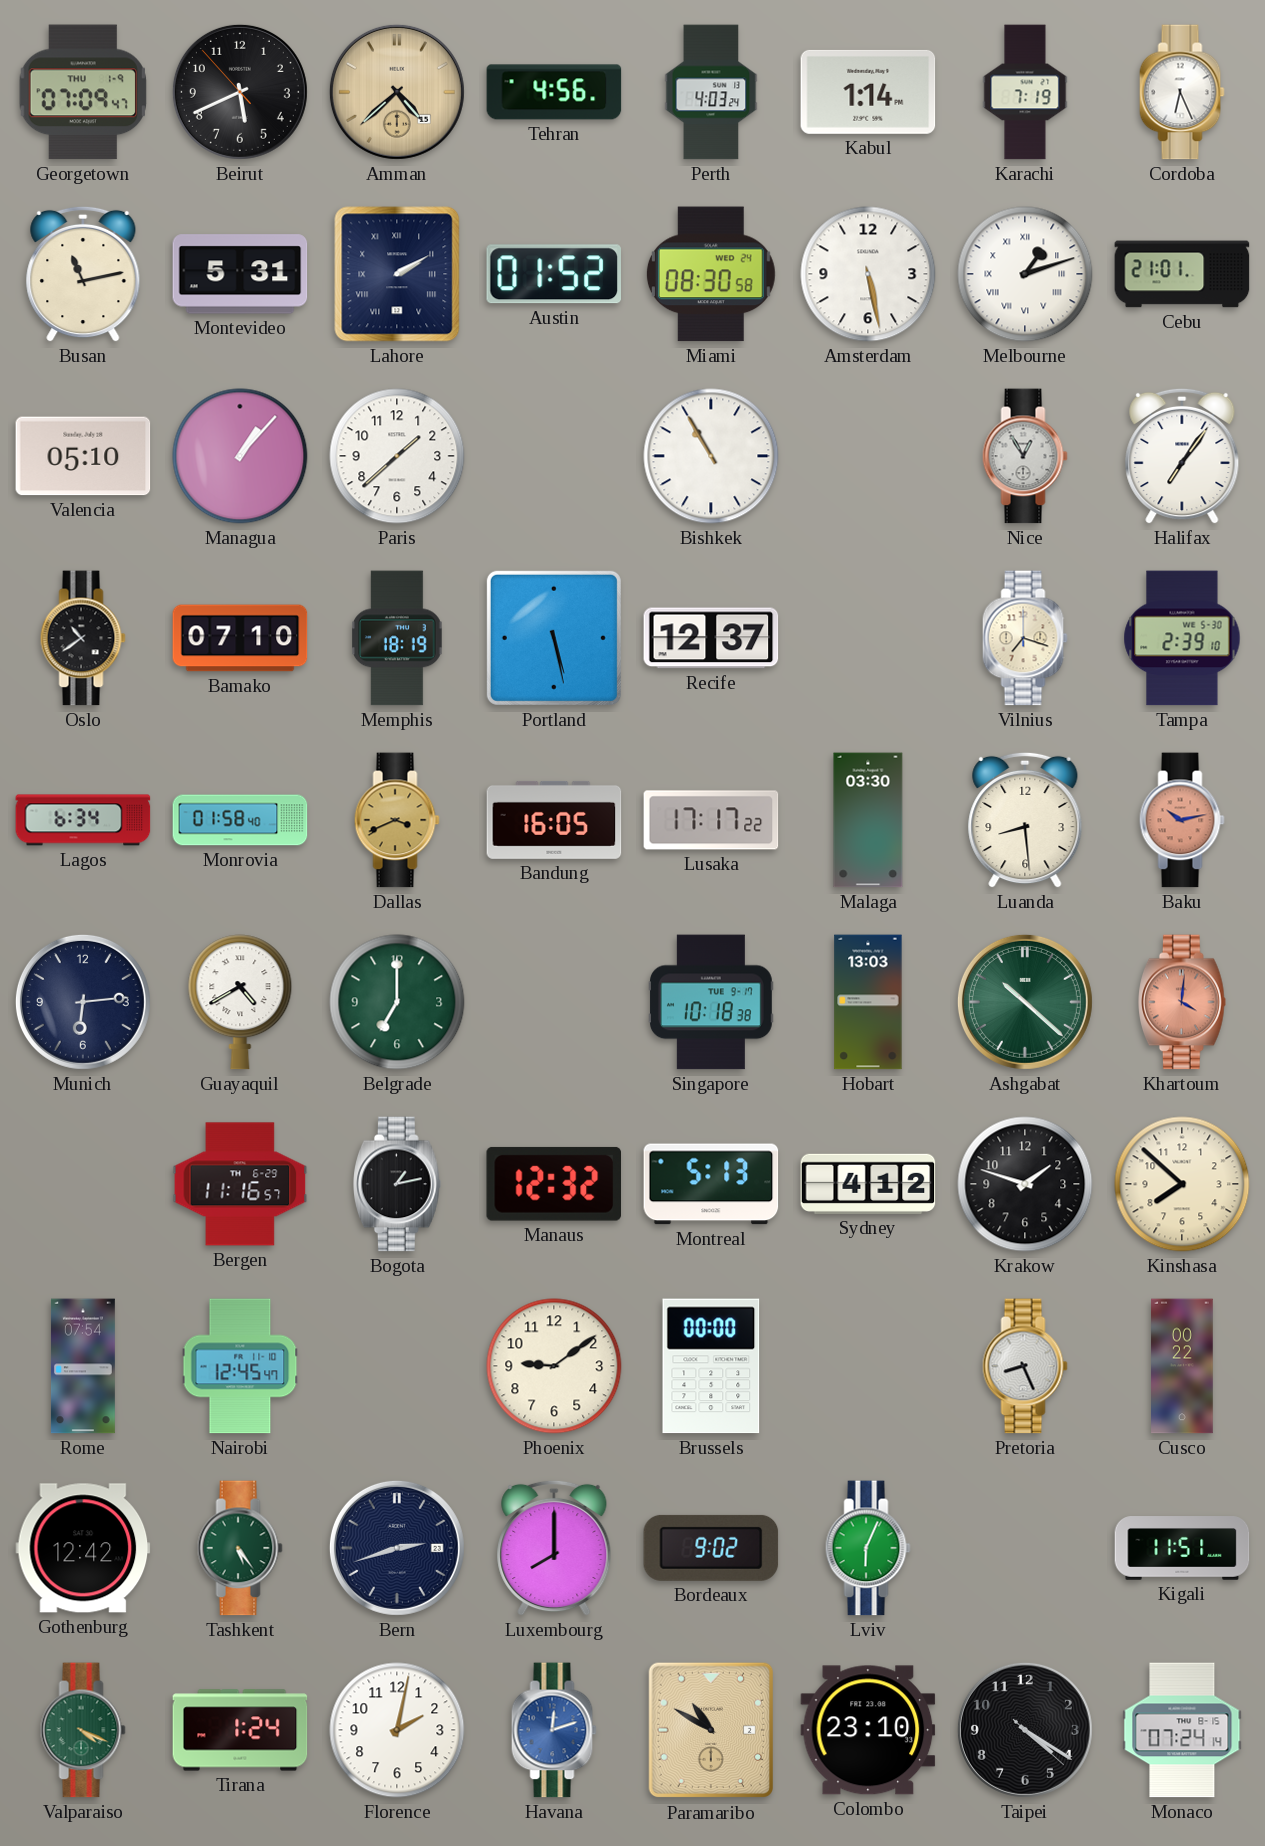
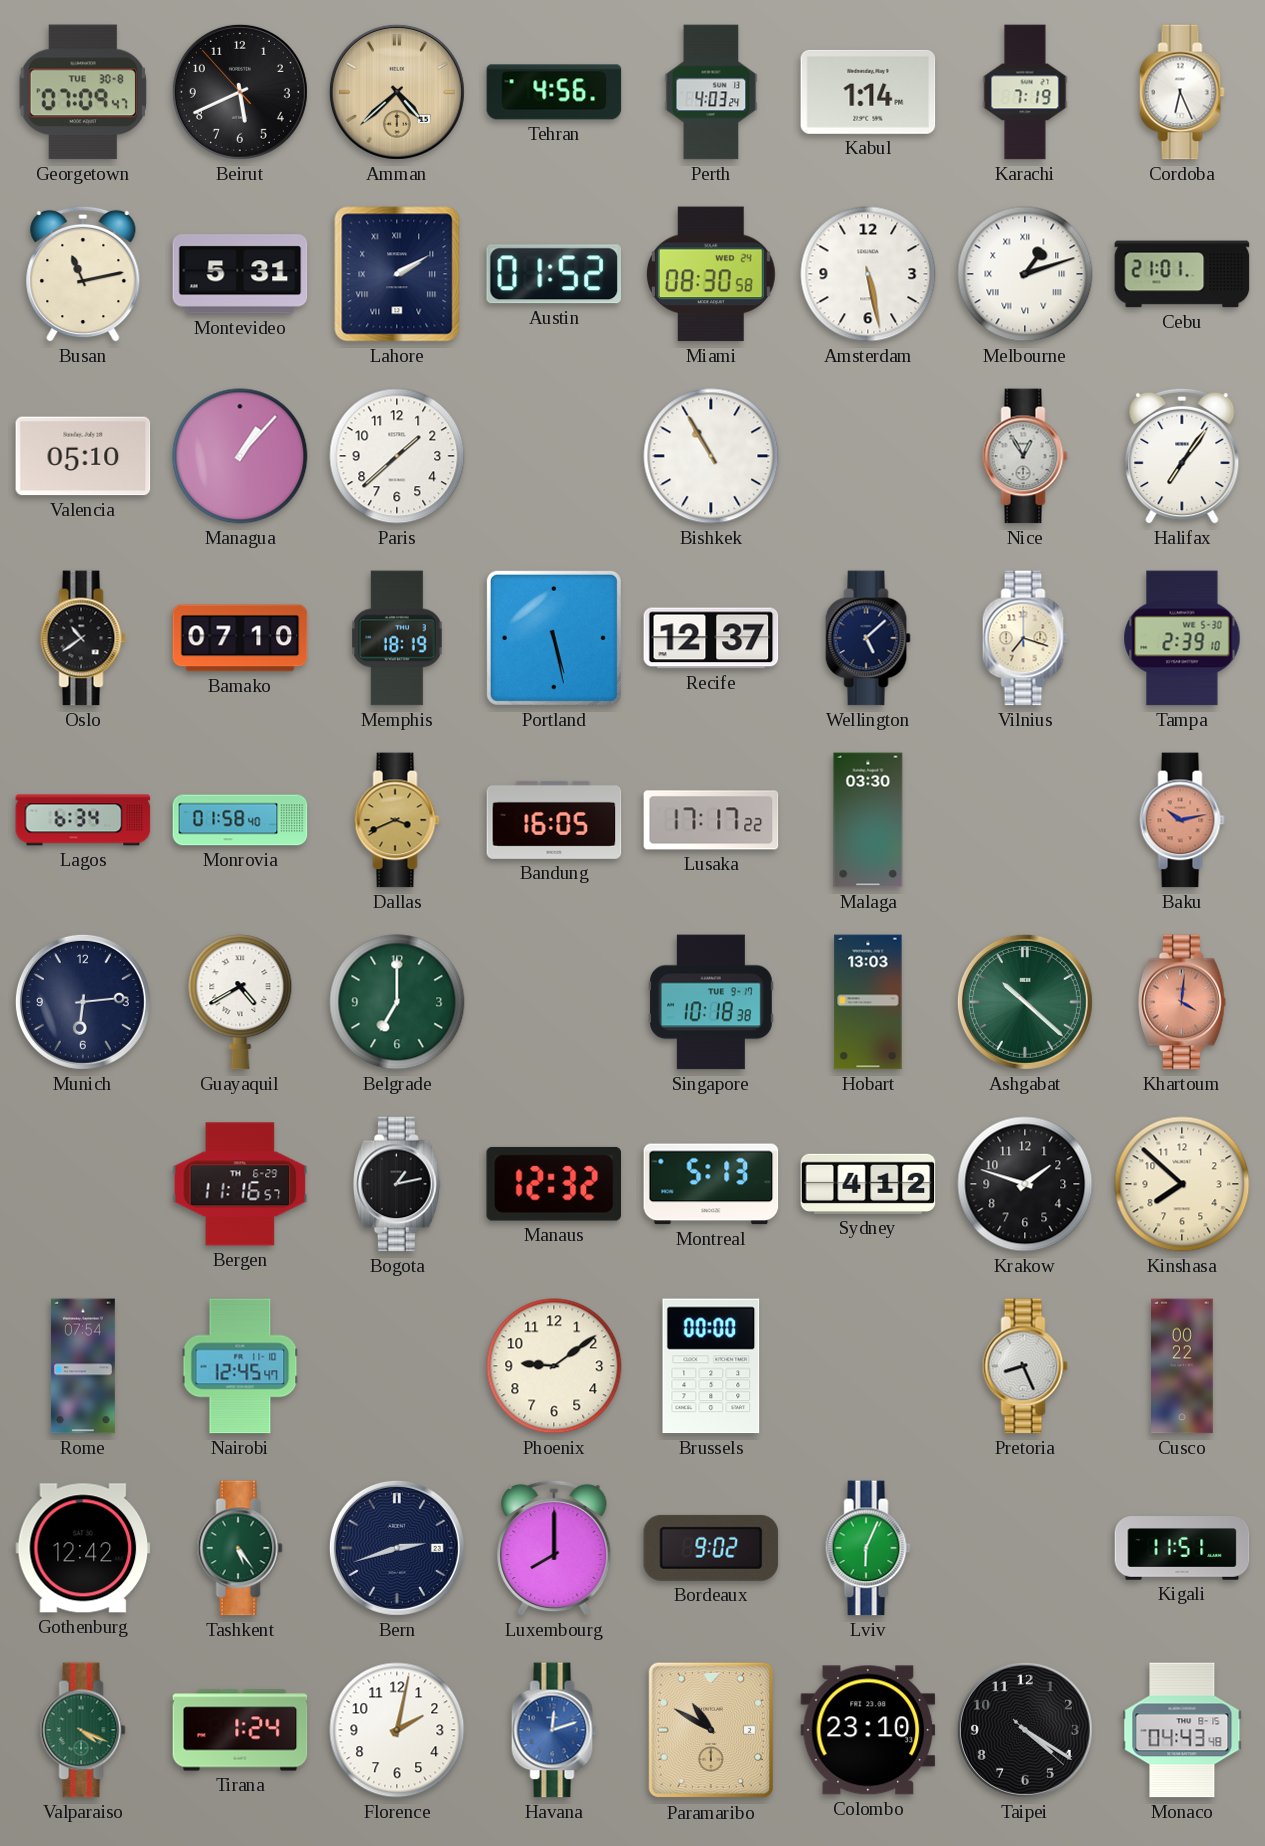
Georgetown date: THU 1-9 -> TUE 30-8 (83, 92)
Wellington: none -> 5:08 (868, 638)
Luanda: 8:29 -> none (1025, 820)
Monaco: 07:24 -> 04:43 (1182, 1730)
